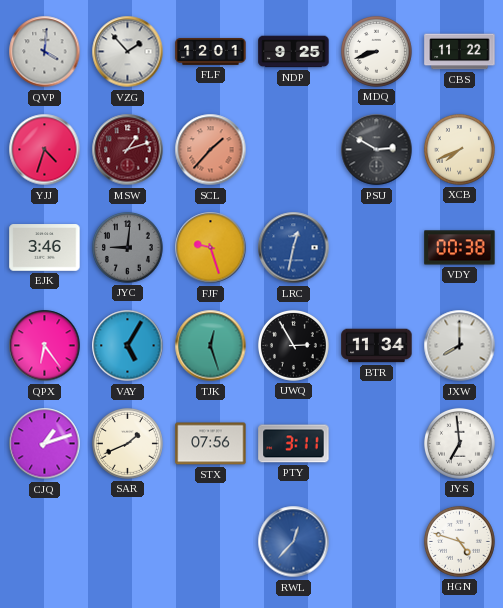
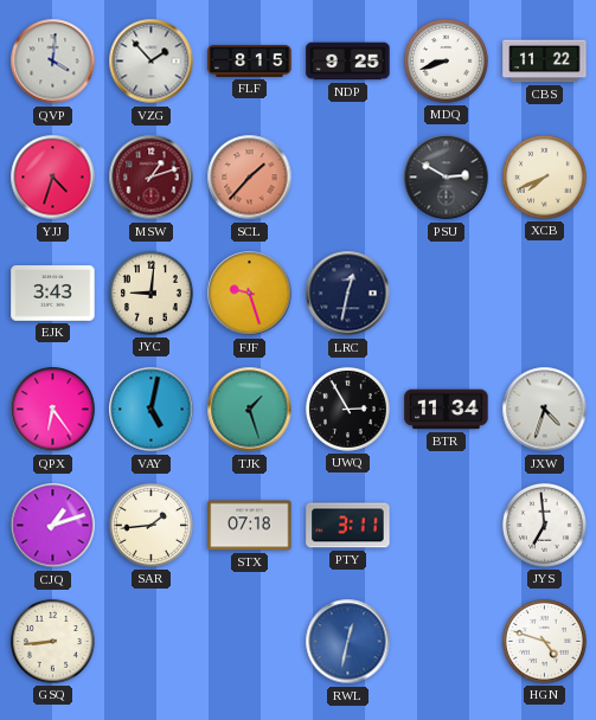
FLF: 12:01 -> 8:15 (250, 60)
EJK: 3:46 -> 3:43 (53, 294)
JYC dial: grey -> cream (150, 292)
LRC dial: blue -> navy (348, 294)
VDY: 00:38 -> none (460, 248)
VAY: 5:05 -> 5:02 (152, 410)
TJK: 12:27 -> 1:27 (250, 410)
JXW: 8:00 -> 4:33 (545, 410)
SAR: 1:41 -> 1:44 (150, 525)
STX: 07:56 -> 07:18 (250, 526)
GSQ: none -> 8:44 (52, 641)
RWL: 12:37 -> 12:32 (348, 642)
